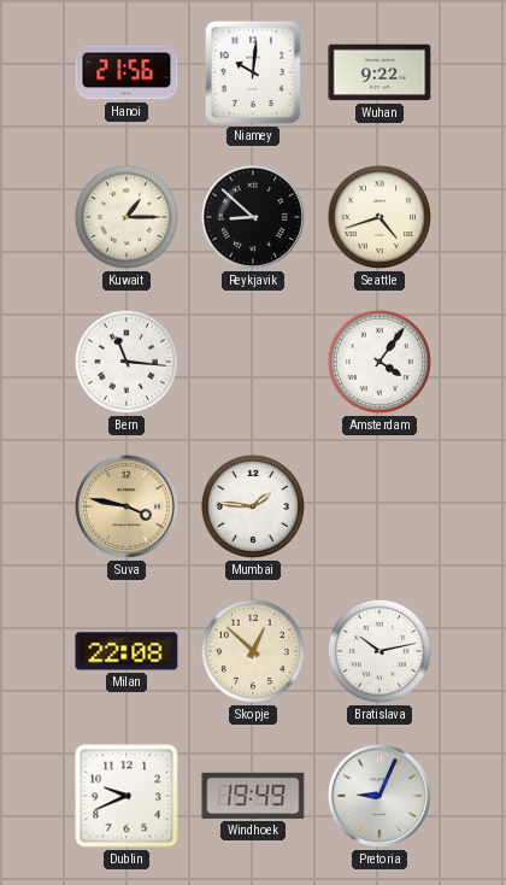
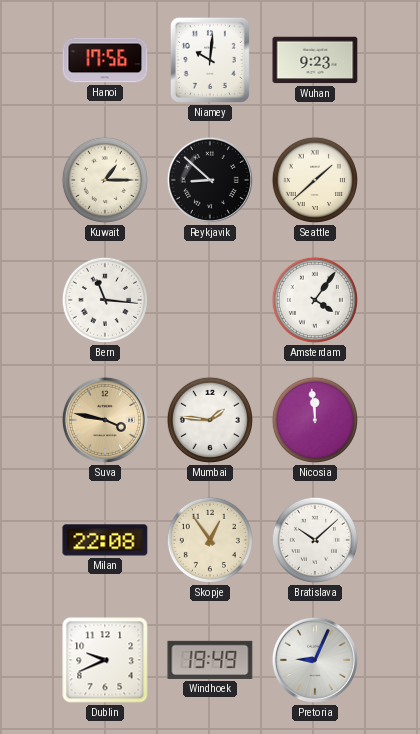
Hanoi: 21:56 -> 17:56 (105, 60)
Wuhan: 9:22 -> 9:23 (315, 60)
Seattle: 4:42 -> 1:38 (315, 180)
Nicosia: none -> 11:59 (315, 420)
Skopje: 12:52 -> 12:54 (210, 540)
Bratislava: 10:13 -> 10:08 (315, 540)
